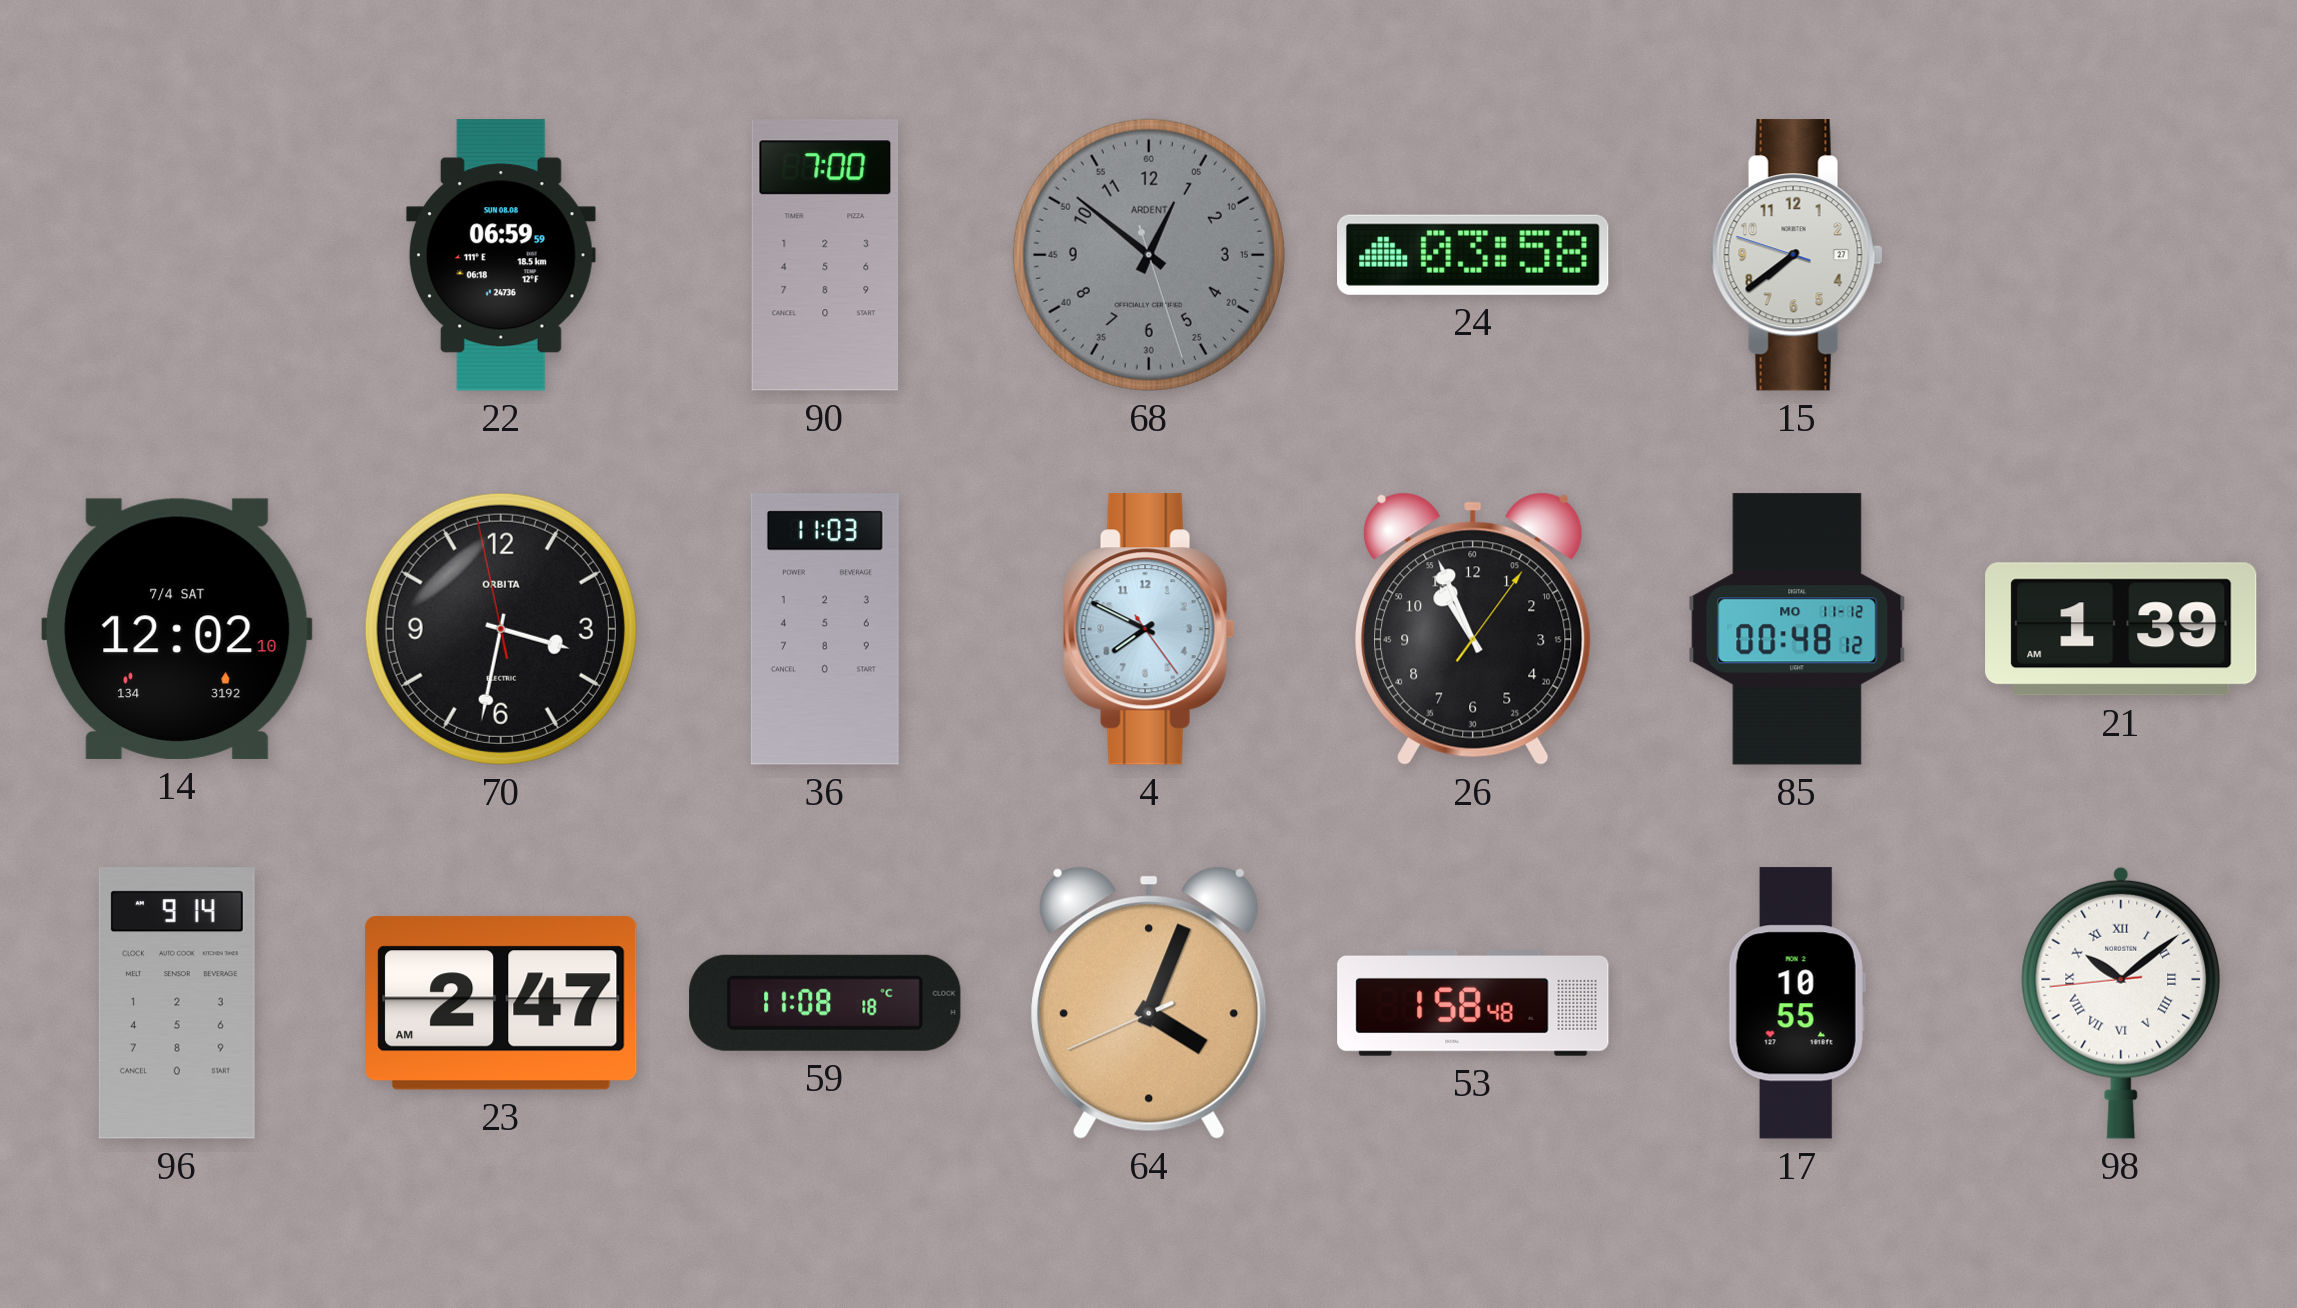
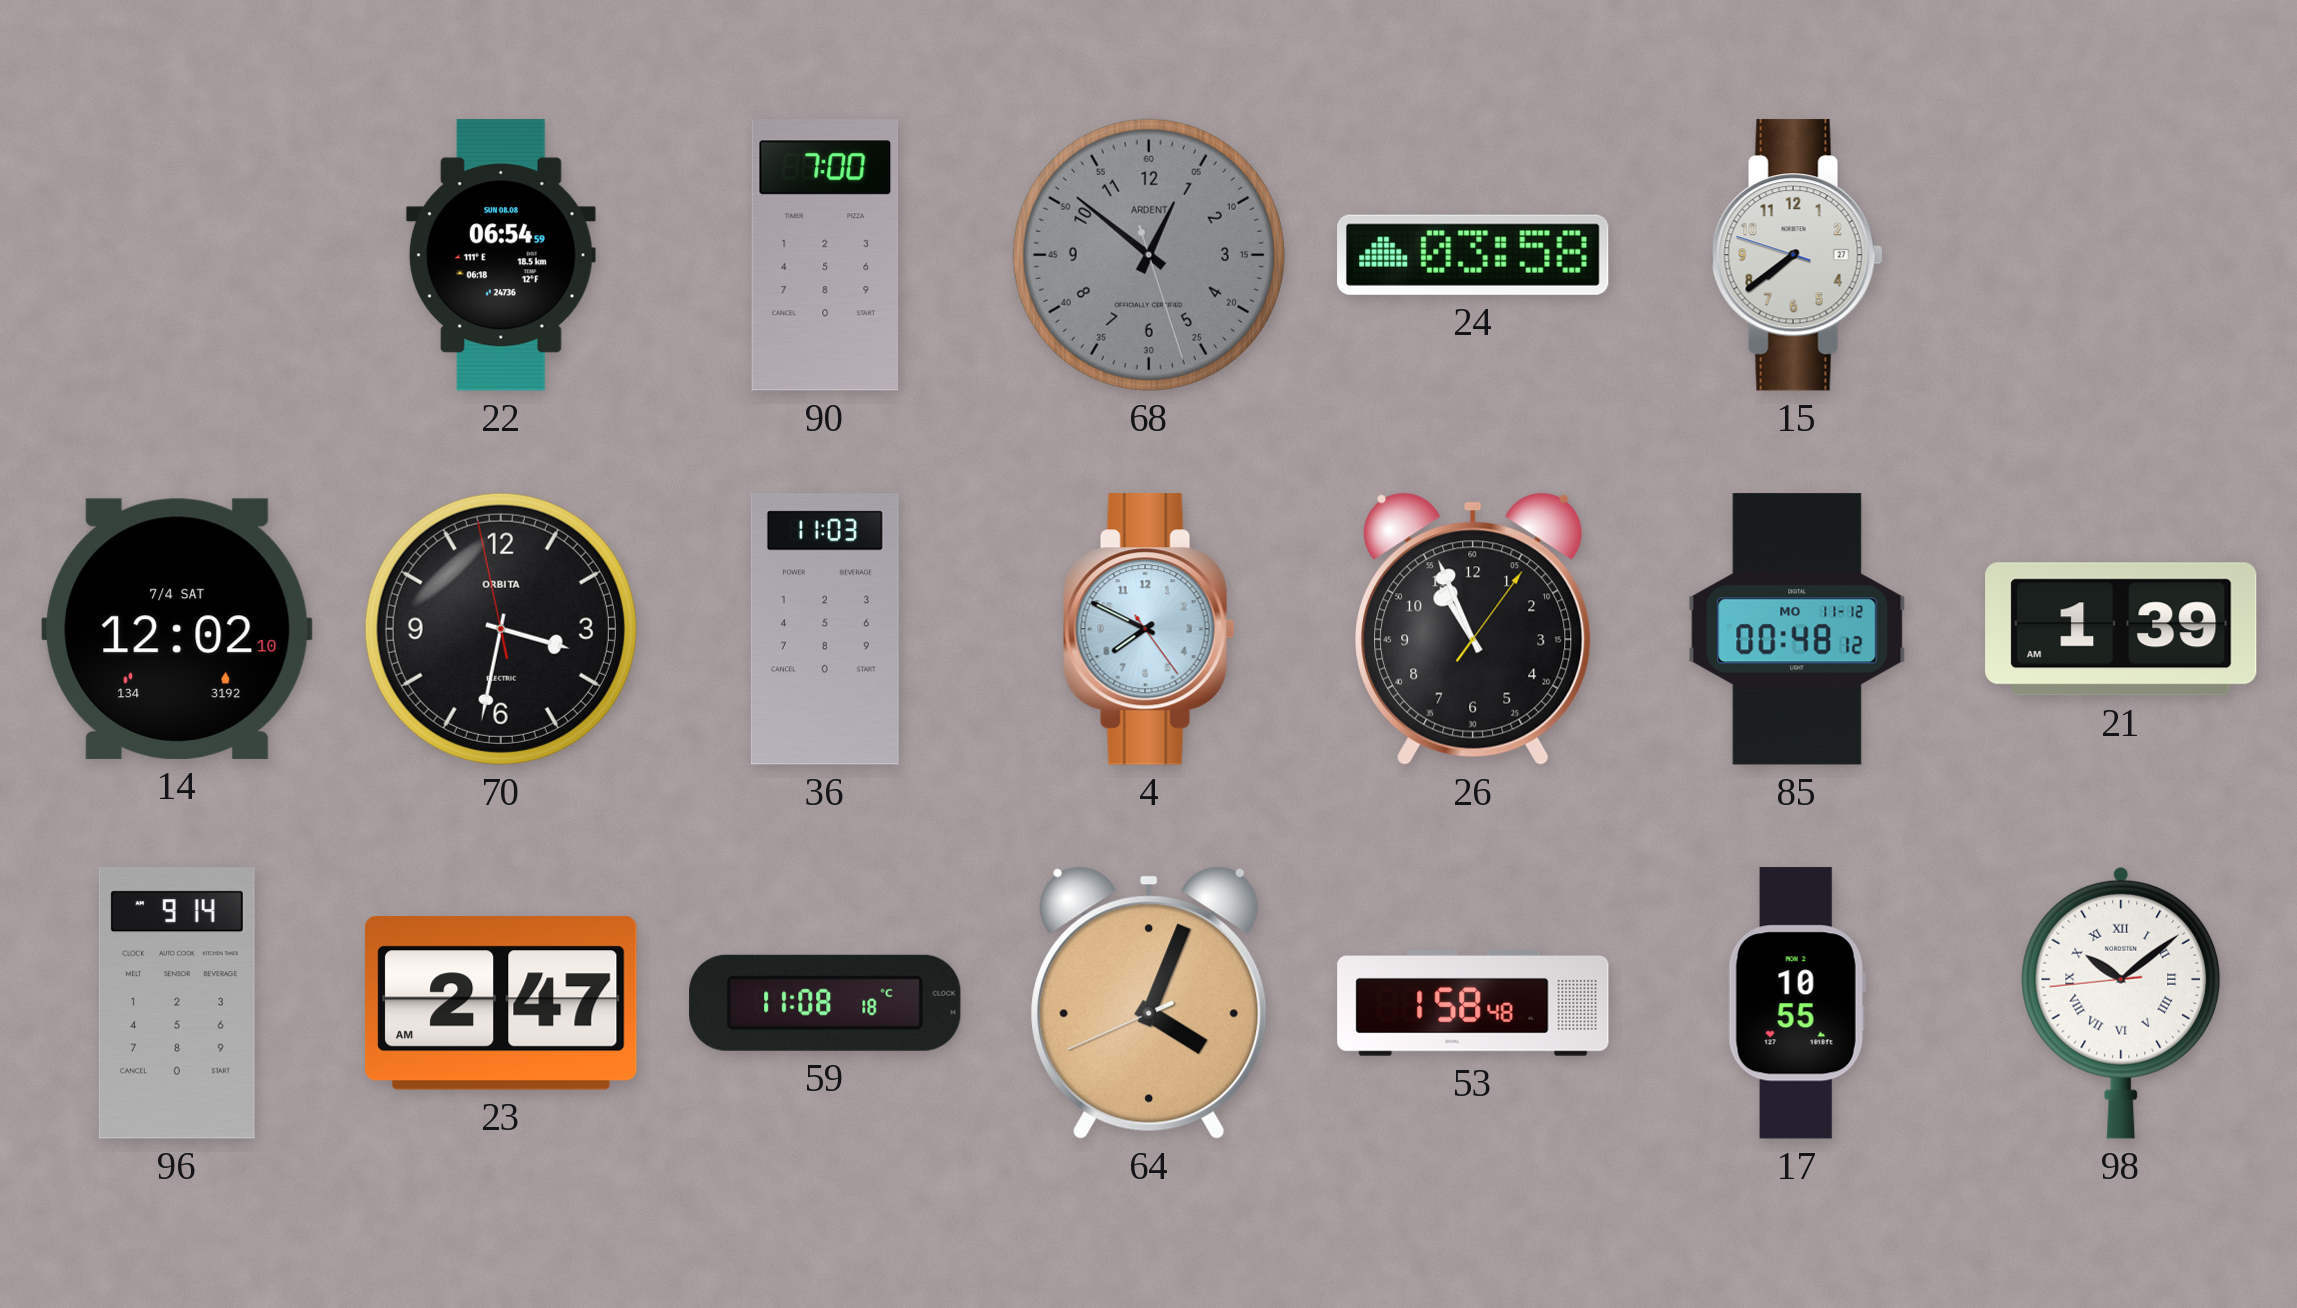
22: 06:59 -> 06:54 (501, 255)
